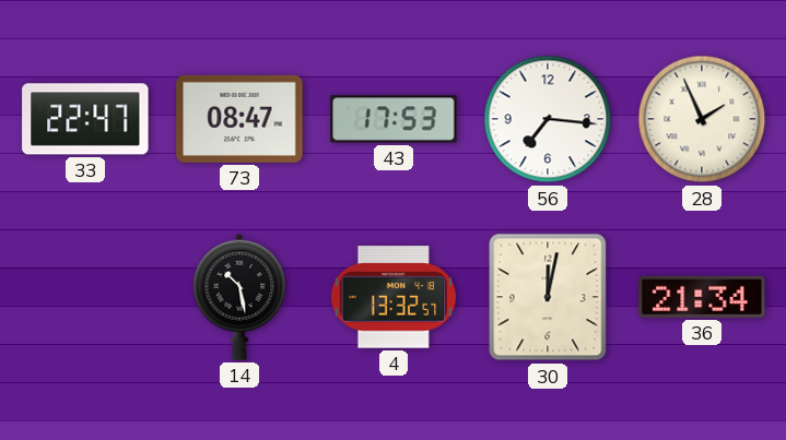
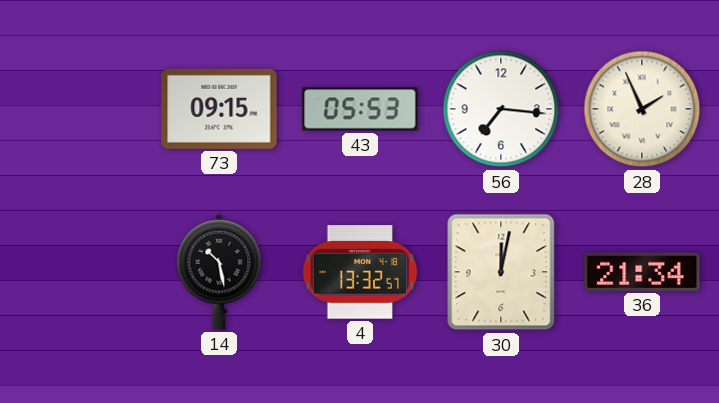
33: 22:47 -> none (85, 119)
73: 08:47 -> 09:15 (219, 109)
43: 17:53 -> 05:53 (360, 109)
